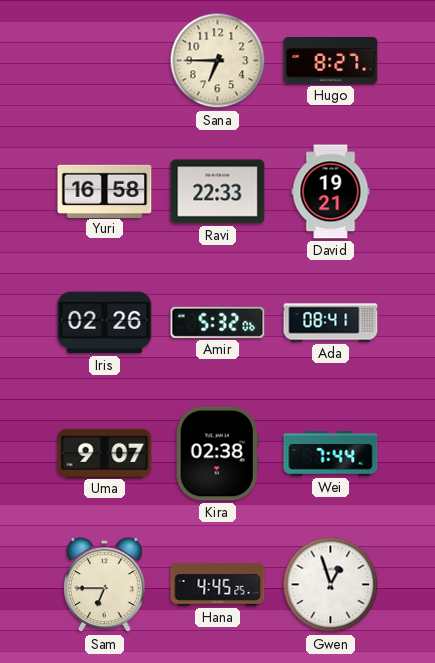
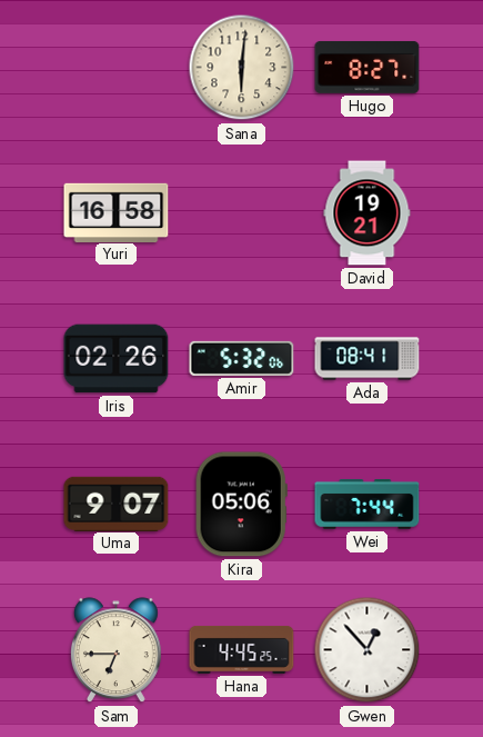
Sana: 6:45 -> 6:01 (242, 68)
Ravi: 22:33 -> none (218, 192)
Kira: 02:38 -> 05:06 (241, 505)
Gwen: 12:57 -> 12:53 (368, 650)
